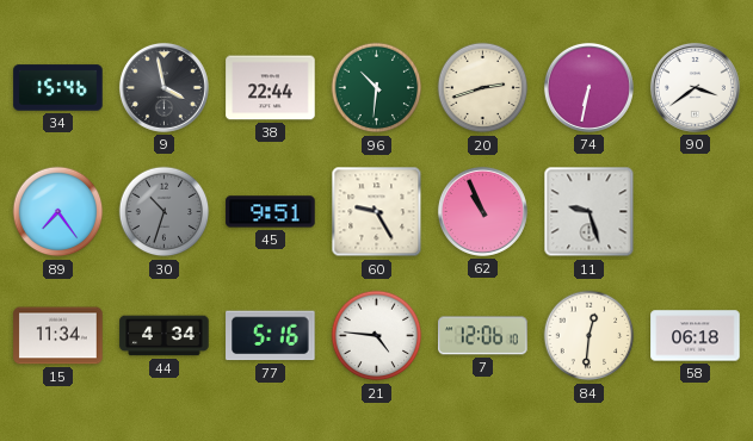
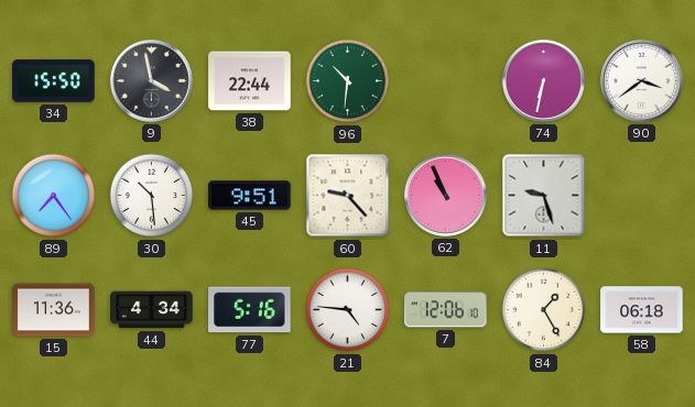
34: 15:46 -> 15:50 (54, 81)
20: 2:42 -> none (483, 88)
30: 10:33 -> 10:29 (152, 196)
30 dial: grey -> white (152, 196)
60: 9:25 -> 9:23 (348, 196)
15: 11:34 -> 11:36 (54, 310)
84: 12:31 -> 1:25 (544, 310)
